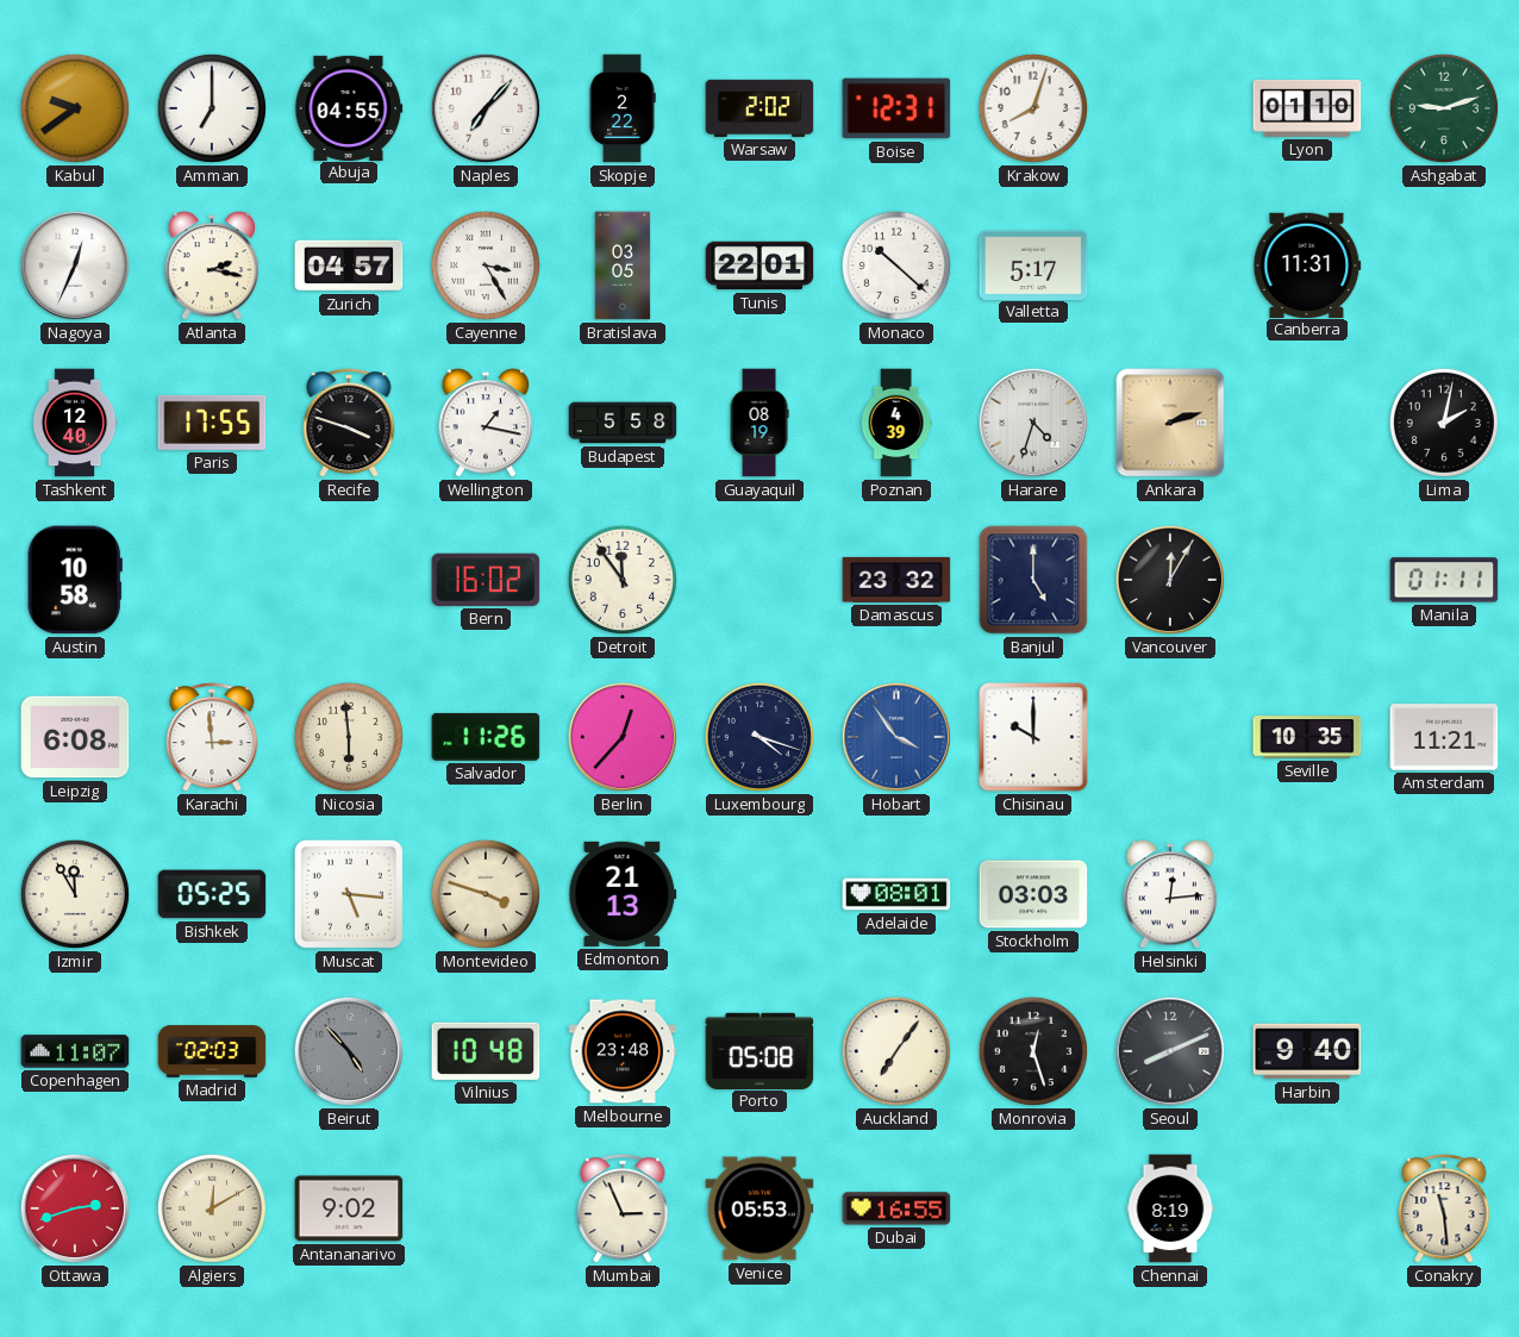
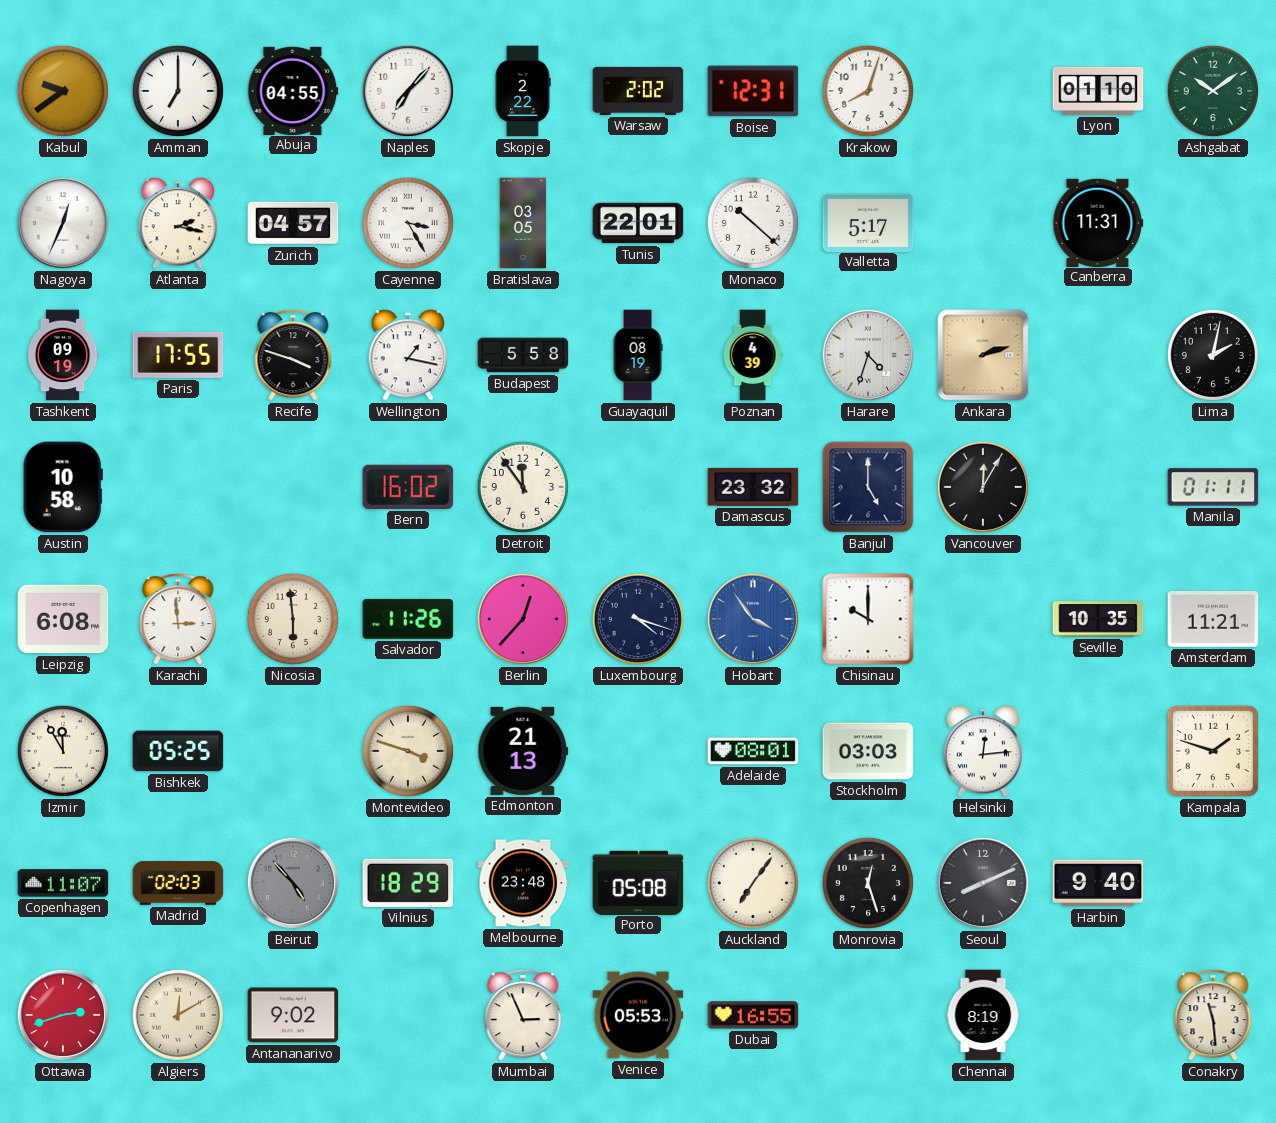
Ashgabat: 9:12 -> 10:09 (1213, 91)
Tashkent: 12:40 -> 09:19 (63, 355)
Muscat: 5:16 -> none (349, 894)
Kampala: none -> 1:48 (1213, 751)
Vilnius: 10:48 -> 18:29 (408, 883)
